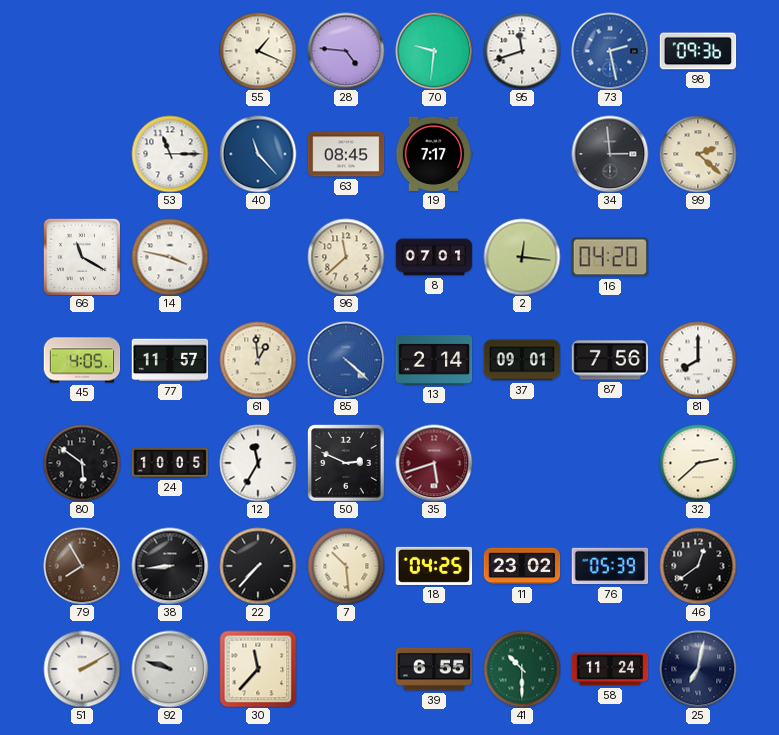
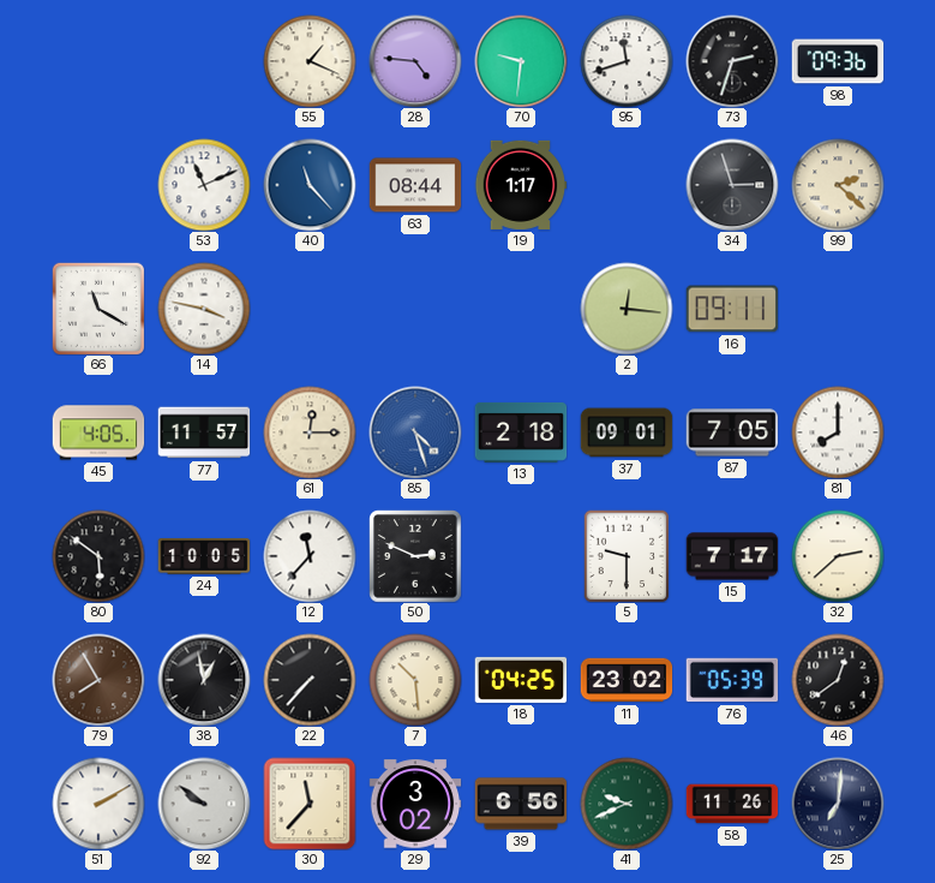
73: 2:28 -> 2:33 (732, 61)
73 dial: blue -> black (732, 61)
53: 11:15 -> 11:11 (204, 185)
63: 08:45 -> 08:44 (415, 185)
19: 7:17 -> 1:17 (521, 185)
34: 2:59 -> 2:57 (732, 185)
96: 11:38 -> none (346, 257)
8: 07:01 -> none (434, 257)
16: 04:20 -> 09:11 (732, 309)
61: 12:59 -> 12:15 (310, 432)
85: 4:22 -> 4:27 (415, 432)
13: 2:14 -> 2:18 (521, 432)
87: 7:56 -> 7:05 (732, 432)
12: 11:35 -> 11:37 (310, 556)
35: 5:42 -> none (434, 463)
5: none -> 9:30 (627, 556)
15: none -> 7:17 (732, 556)
38: 8:44 -> 12:58 (204, 680)
92: 9:48 -> 9:51 (204, 804)
29: none -> 3:02 (415, 804)
39: 6:55 -> 6:56 (521, 804)
41: 10:30 -> 9:41 (627, 804)
58: 11:24 -> 11:26 (732, 804)
25: 7:02 -> 7:01 (838, 804)
